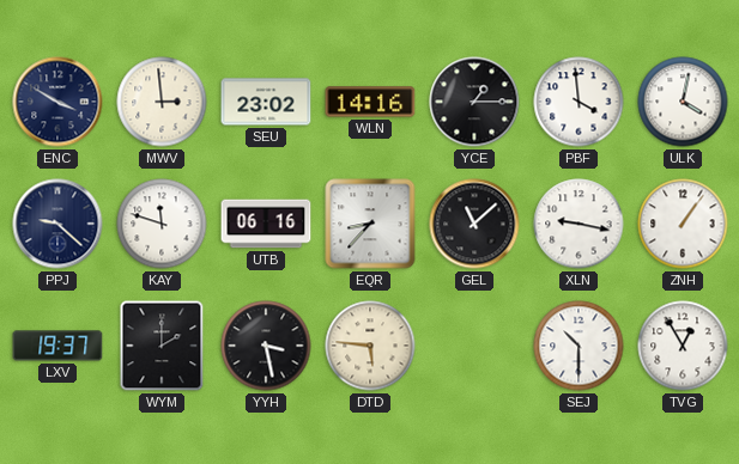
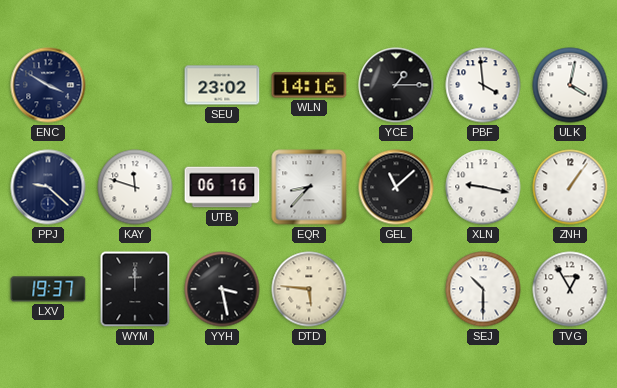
MWV: 2:59 -> none (162, 102)
WYM: 2:00 -> 12:00 (135, 289)
